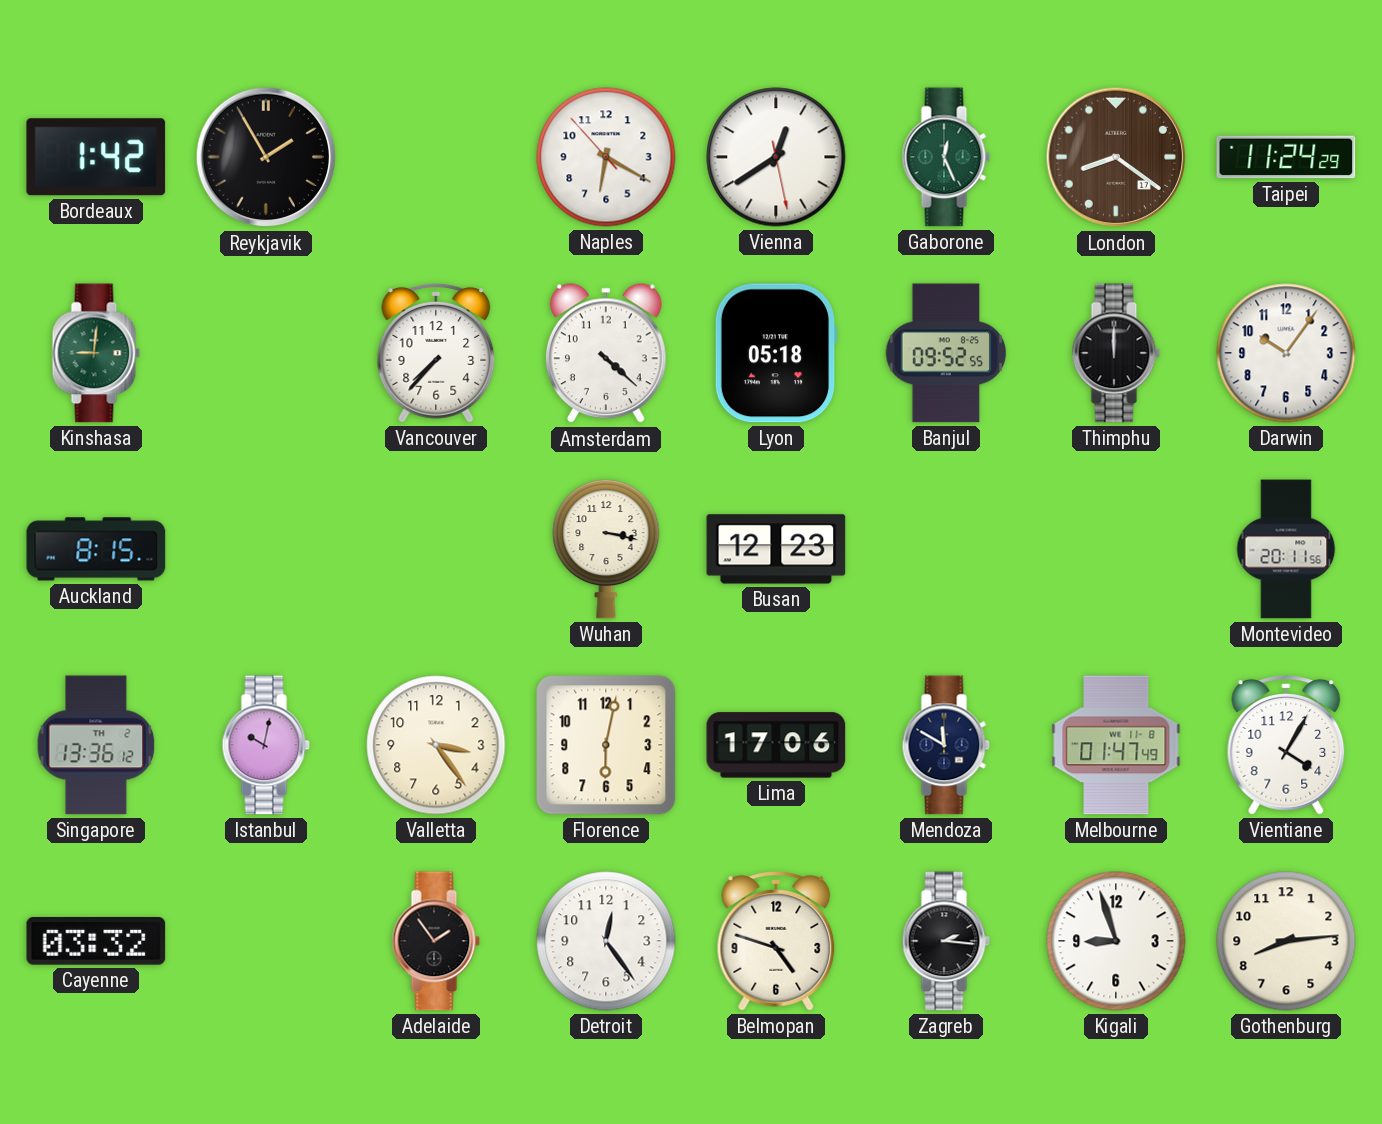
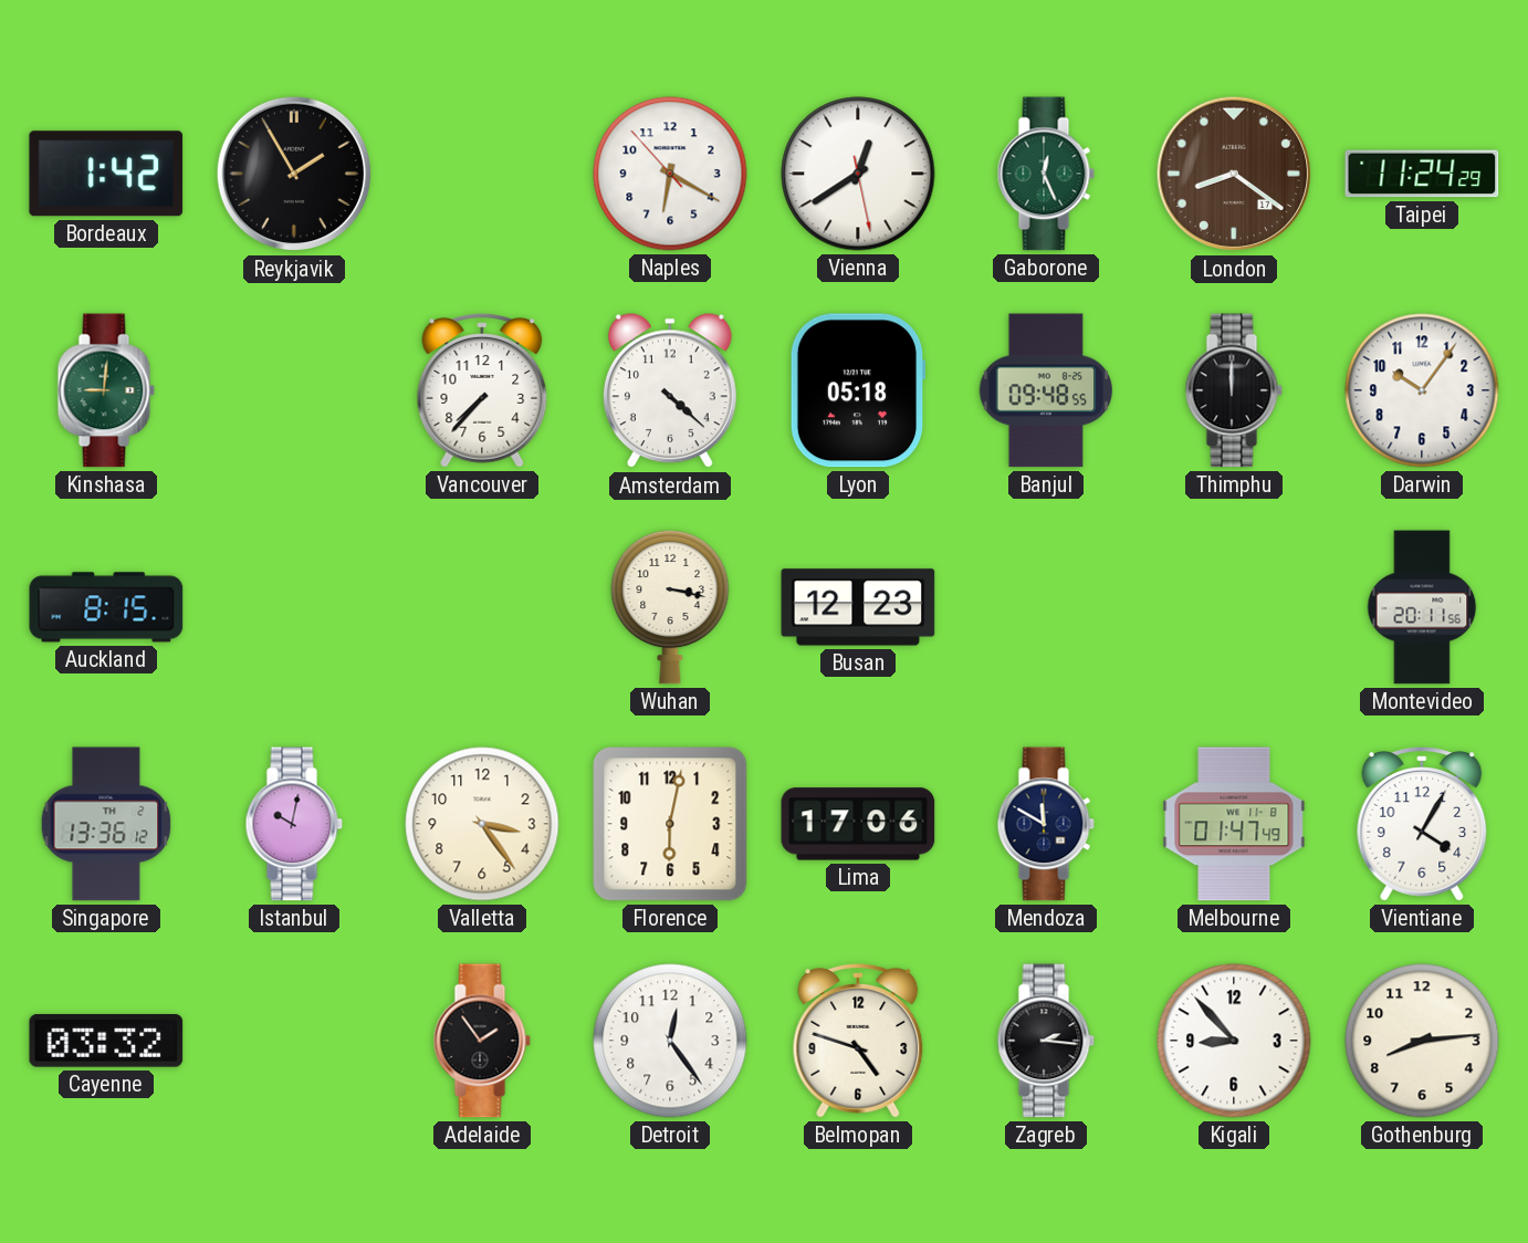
Banjul: 09:52 -> 09:48 (1046, 390)
Kigali: 8:57 -> 8:53 (1234, 1041)
